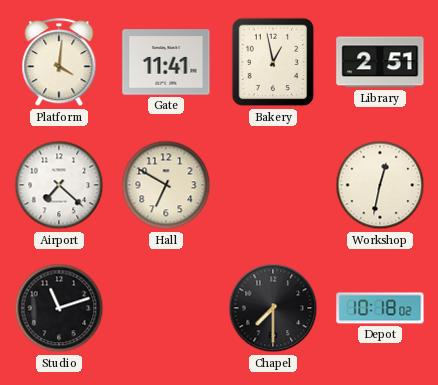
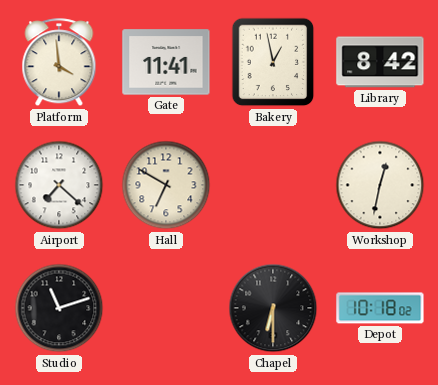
Platform: 4:01 -> 3:59 (59, 63)
Library: 2:51 -> 8:42 (380, 62)
Chapel: 7:30 -> 6:30 (273, 308)
